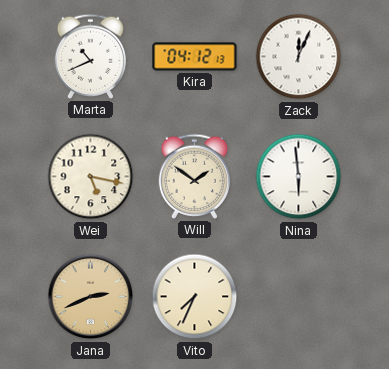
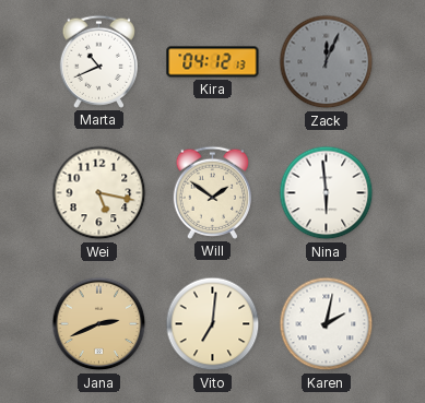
Zack dial: white -> grey (327, 62)
Vito: 7:34 -> 7:01 (213, 324)
Karen: none -> 2:02 (327, 324)
